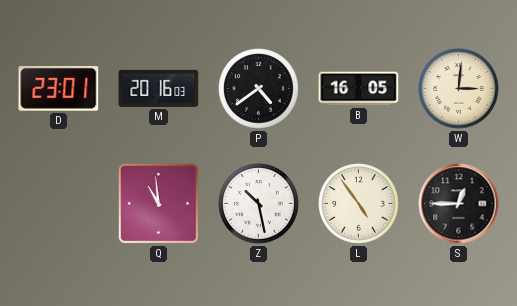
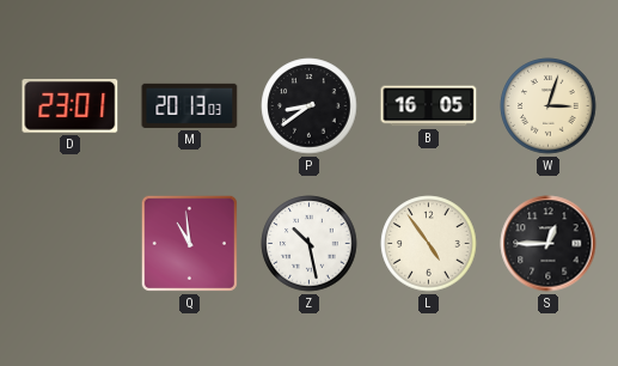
M: 20:16 -> 20:13 (190, 105)
P: 4:39 -> 8:39 (310, 106)
W: 3:01 -> 3:03 (549, 106)
